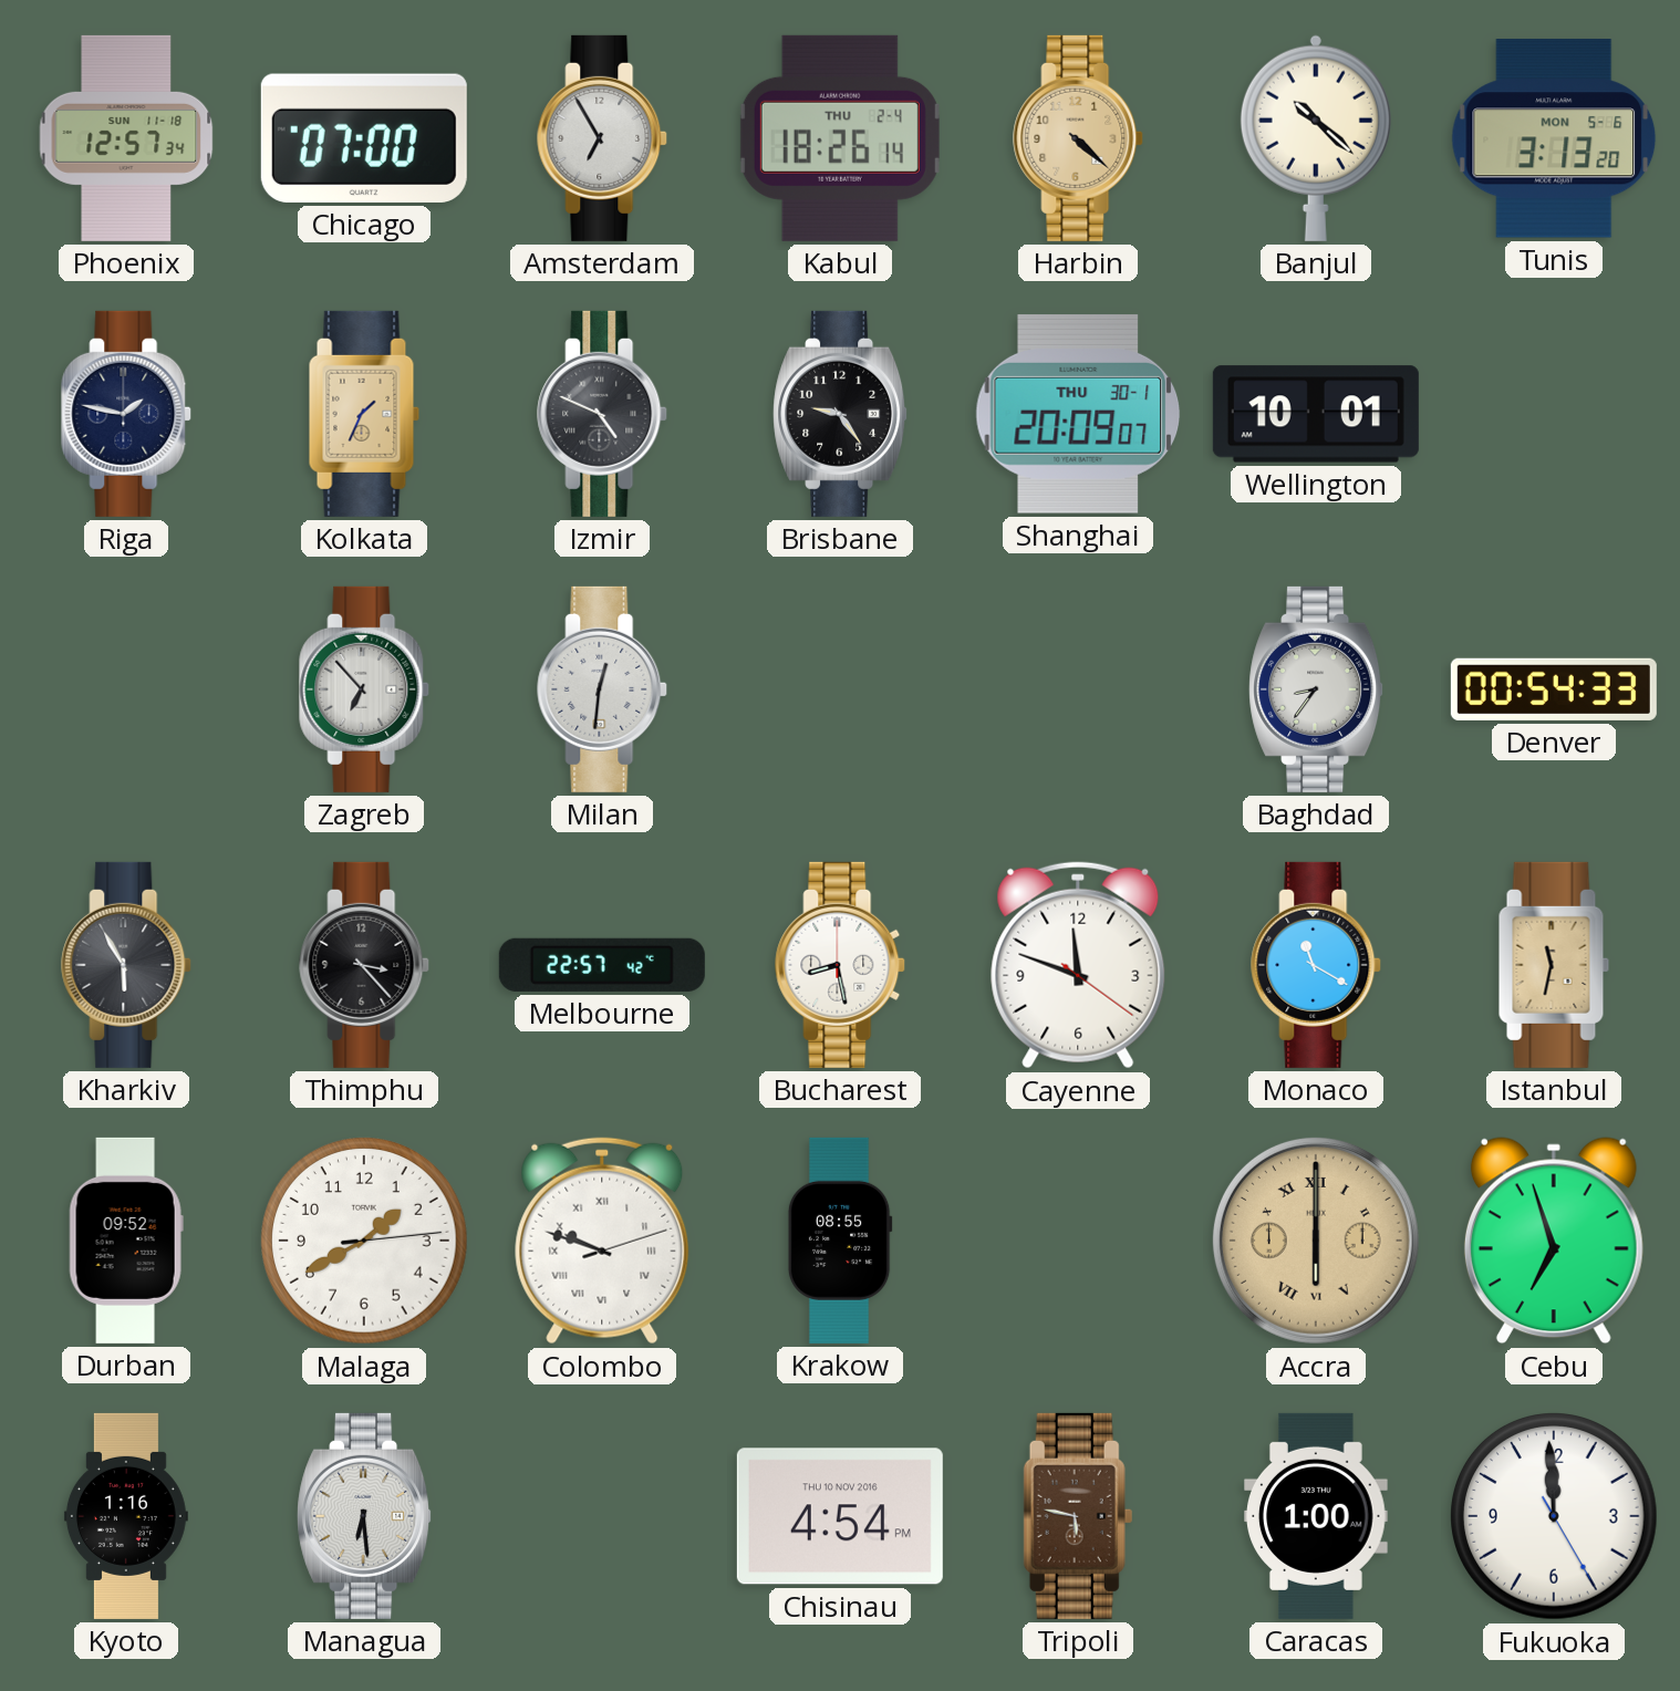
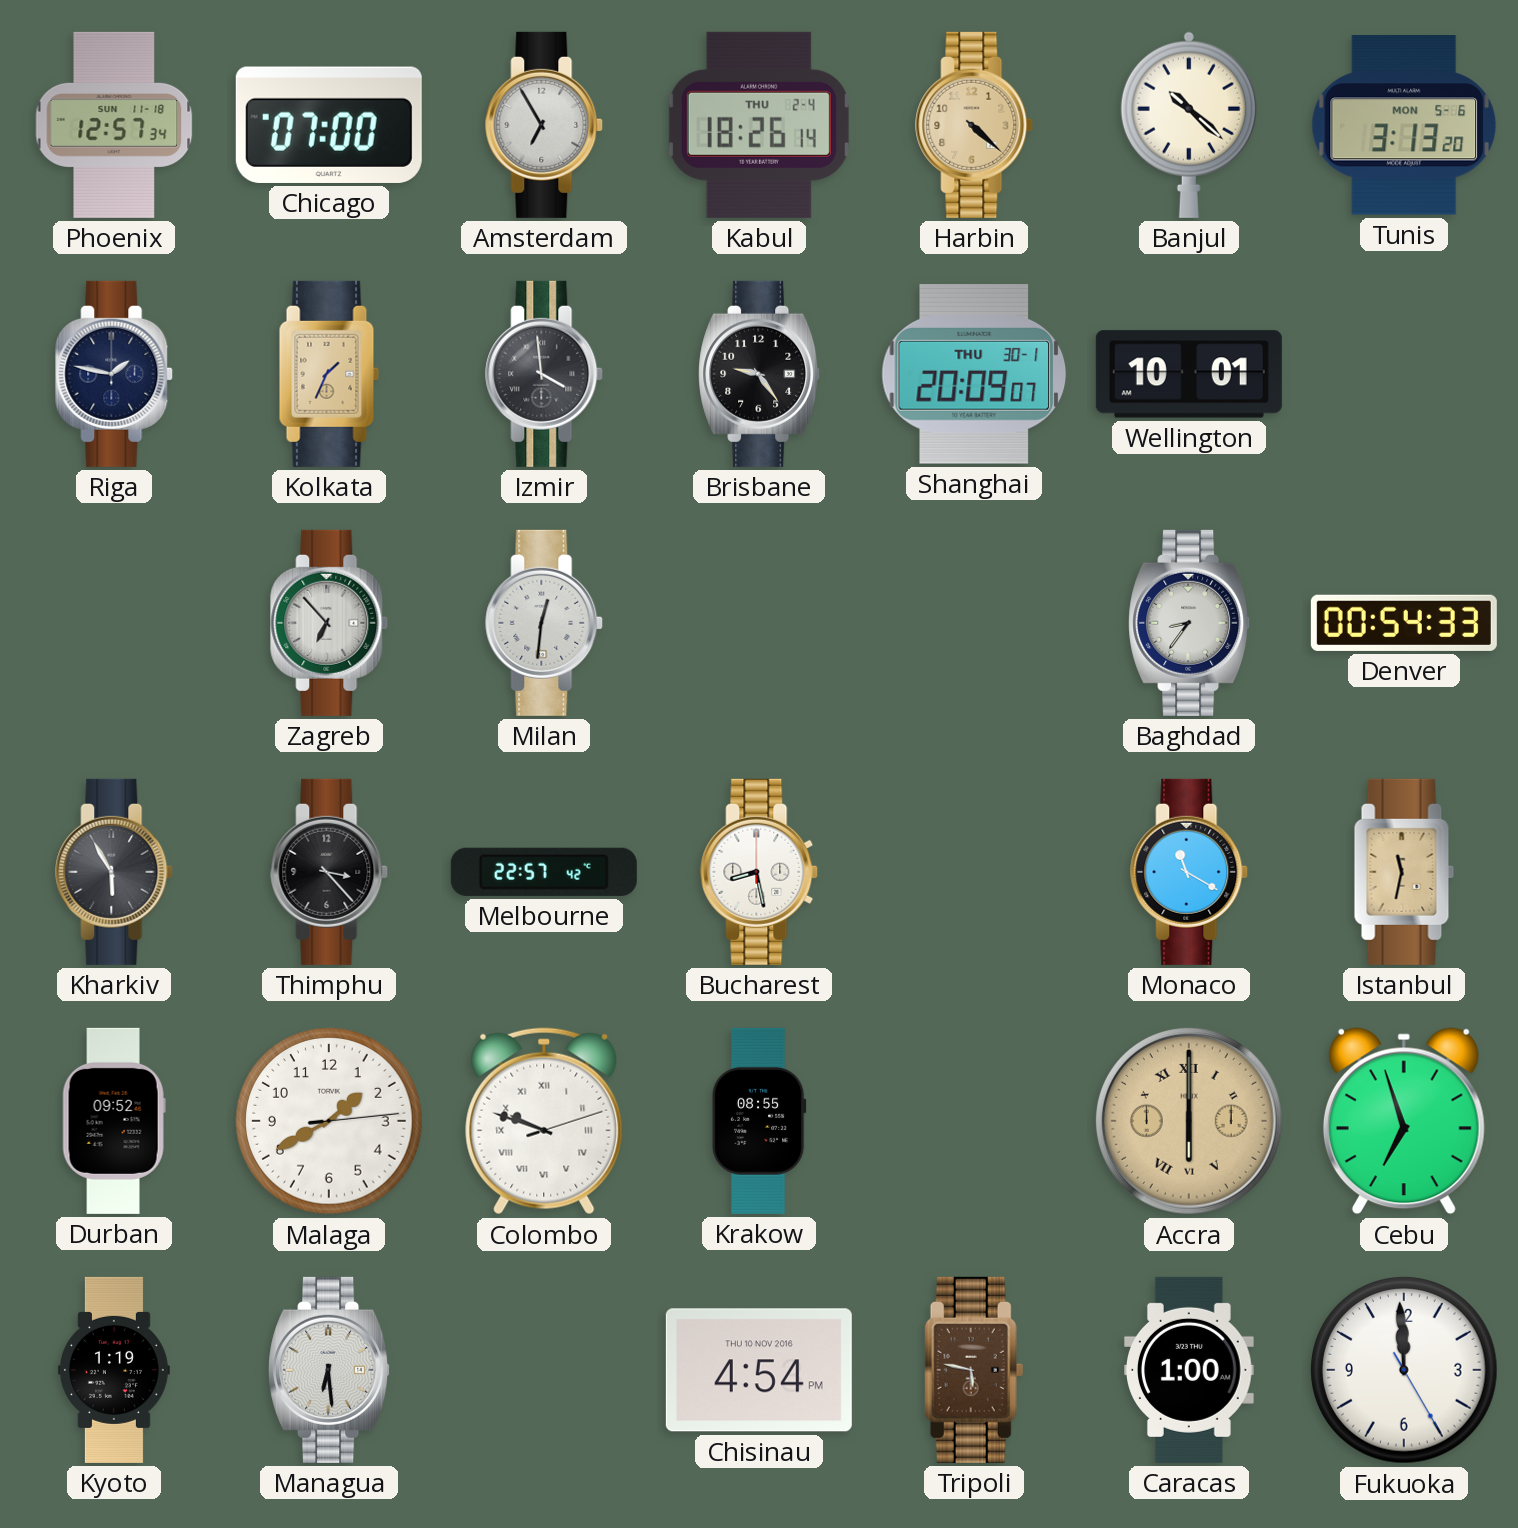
Izmir: 4:49 -> 3:59 (545, 374)
Cayenne: 11:48 -> none (1078, 965)
Kyoto: 1:16 -> 1:19 (114, 1370)
